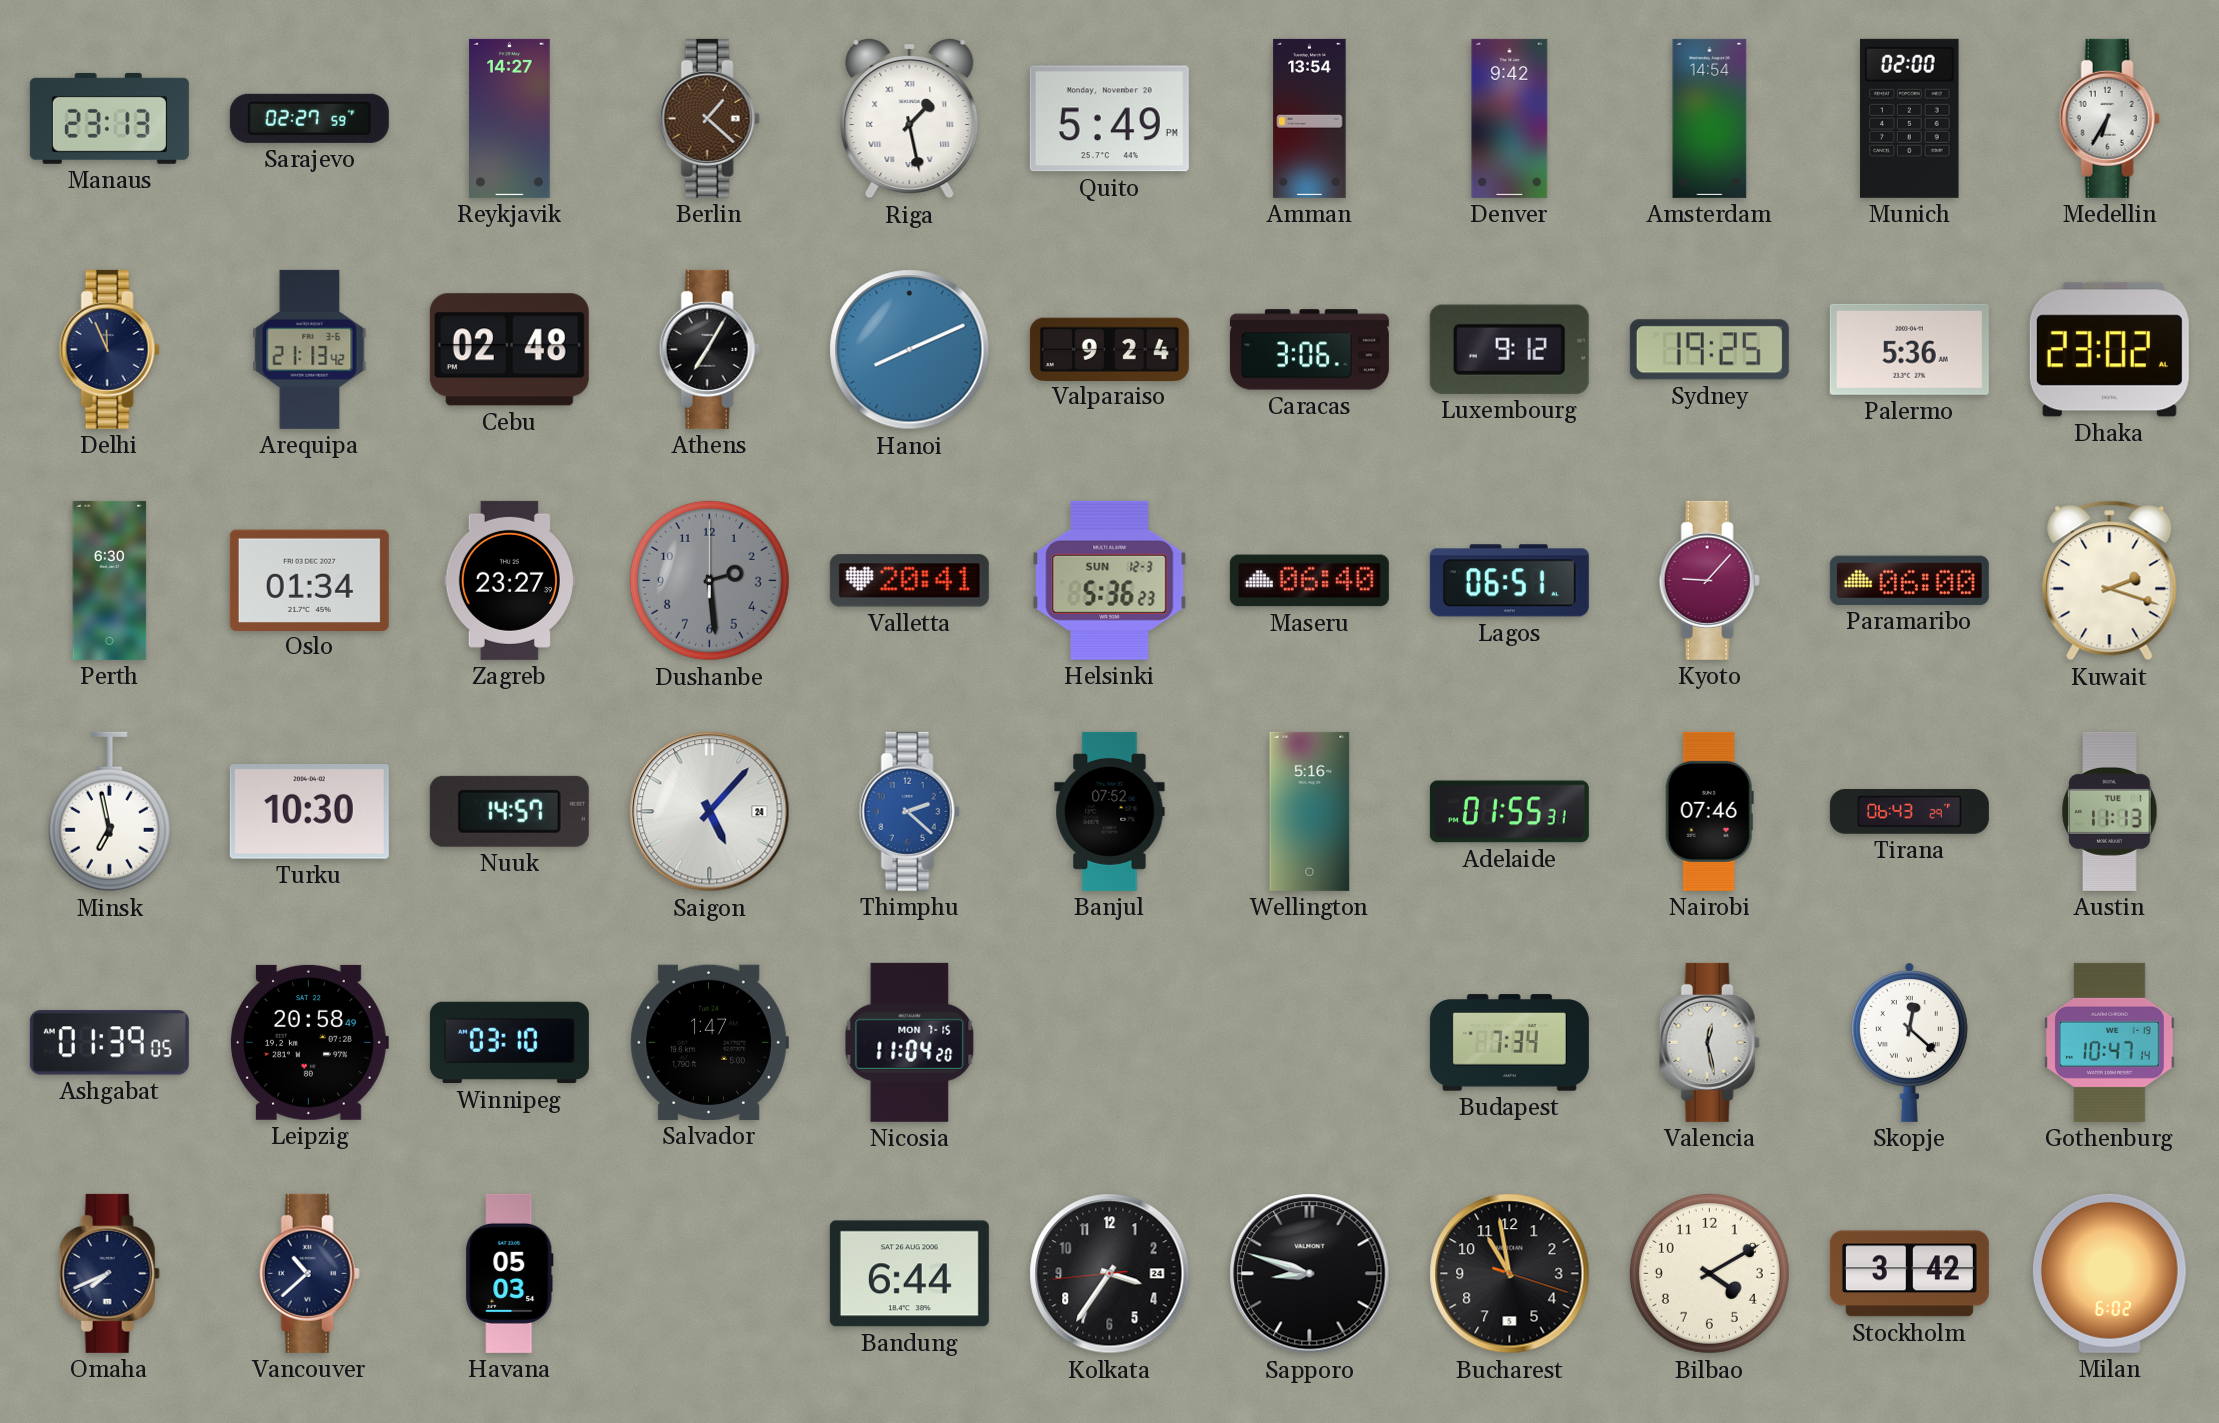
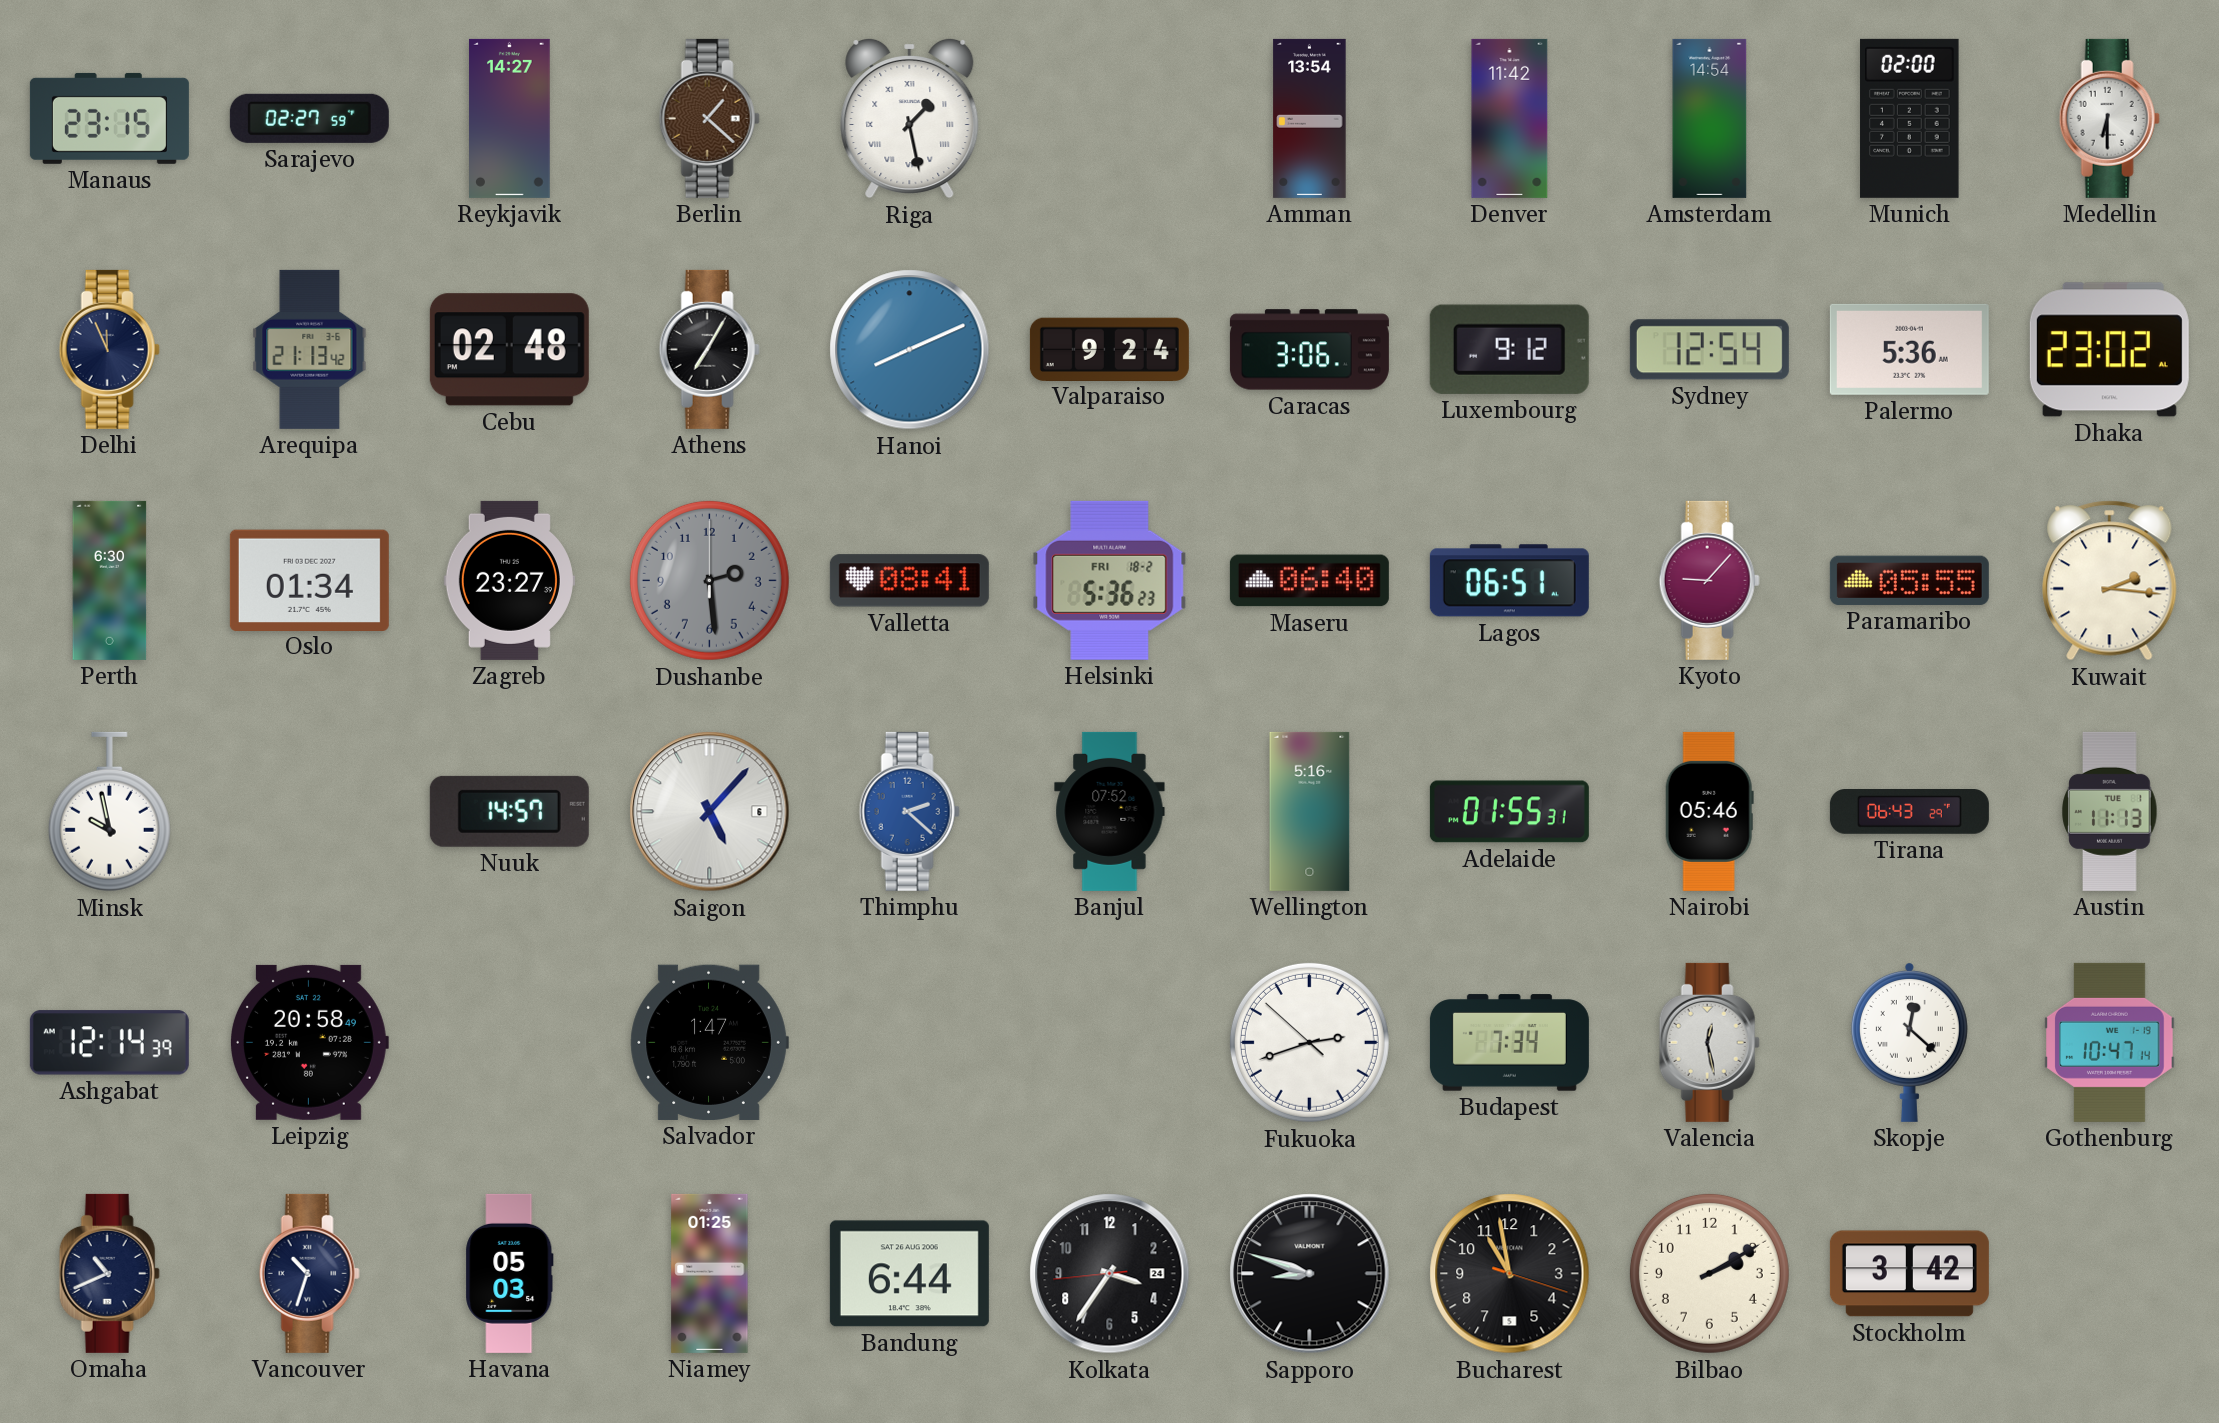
Manaus: 23:13 -> 23:15 (109, 118)
Quito: 5:49 -> none (1109, 119)
Denver: 9:42 -> 11:42 (1510, 118)
Medellin: 6:35 -> 6:30 (2109, 118)
Sydney: 19:25 -> 12:54 (1709, 350)
Valletta: 20:41 -> 08:41 (909, 581)
Helsinki date: SUN 12-3 -> FRI 18-2 (1110, 580)
Paramaribo: 06:00 -> 05:55 (1909, 580)
Kuwait: 2:18 -> 2:16 (2110, 581)
Minsk: 6:58 -> 9:58 (109, 812)
Turku: 10:30 -> none (309, 812)
Saigon date: 24 -> 6 (710, 812)
Nairobi: 07:46 -> 05:46 (1709, 811)
Ashgabat: 01:39 -> 12:14 (109, 1043)
Winnipeg: 03:10 -> none (509, 1043)
Nicosia: 11:04 -> none (910, 1042)
Fukuoka: none -> 2:41 (1309, 1042)
Omaha: 7:41 -> 10:41 (109, 1273)
Vancouver: 10:38 -> 10:33 (309, 1273)
Niamey: none -> 01:25 (710, 1273)
Bilbao: 4:10 -> 2:10 (1709, 1273)
Milan: 6:02 -> none (2109, 1273)
